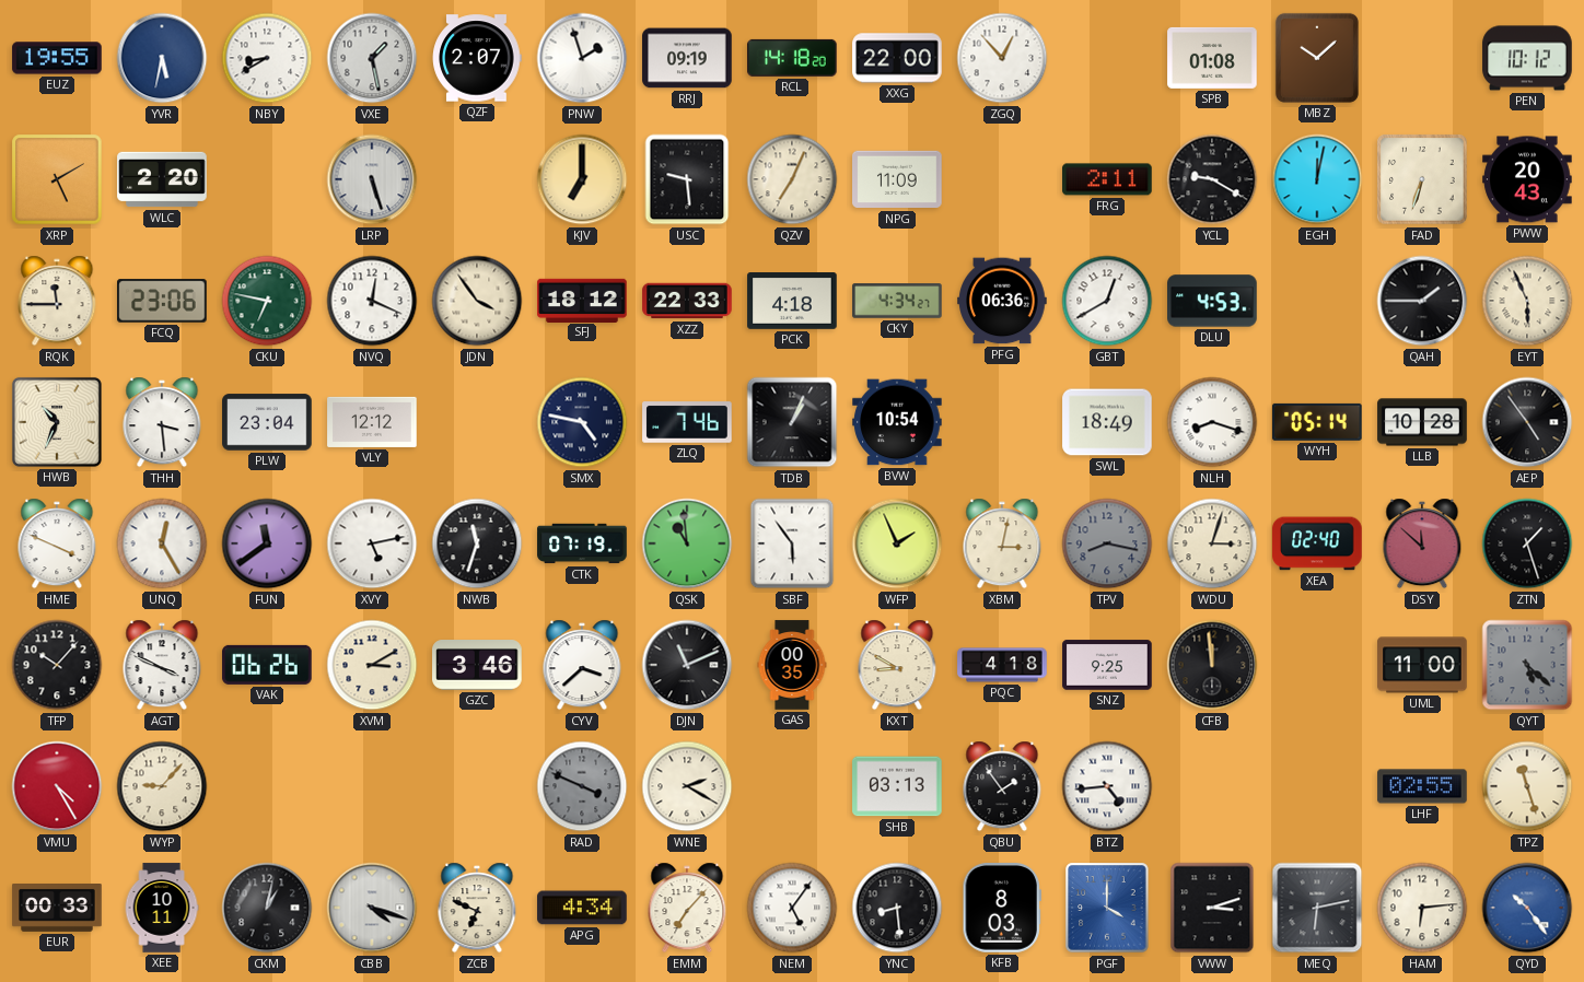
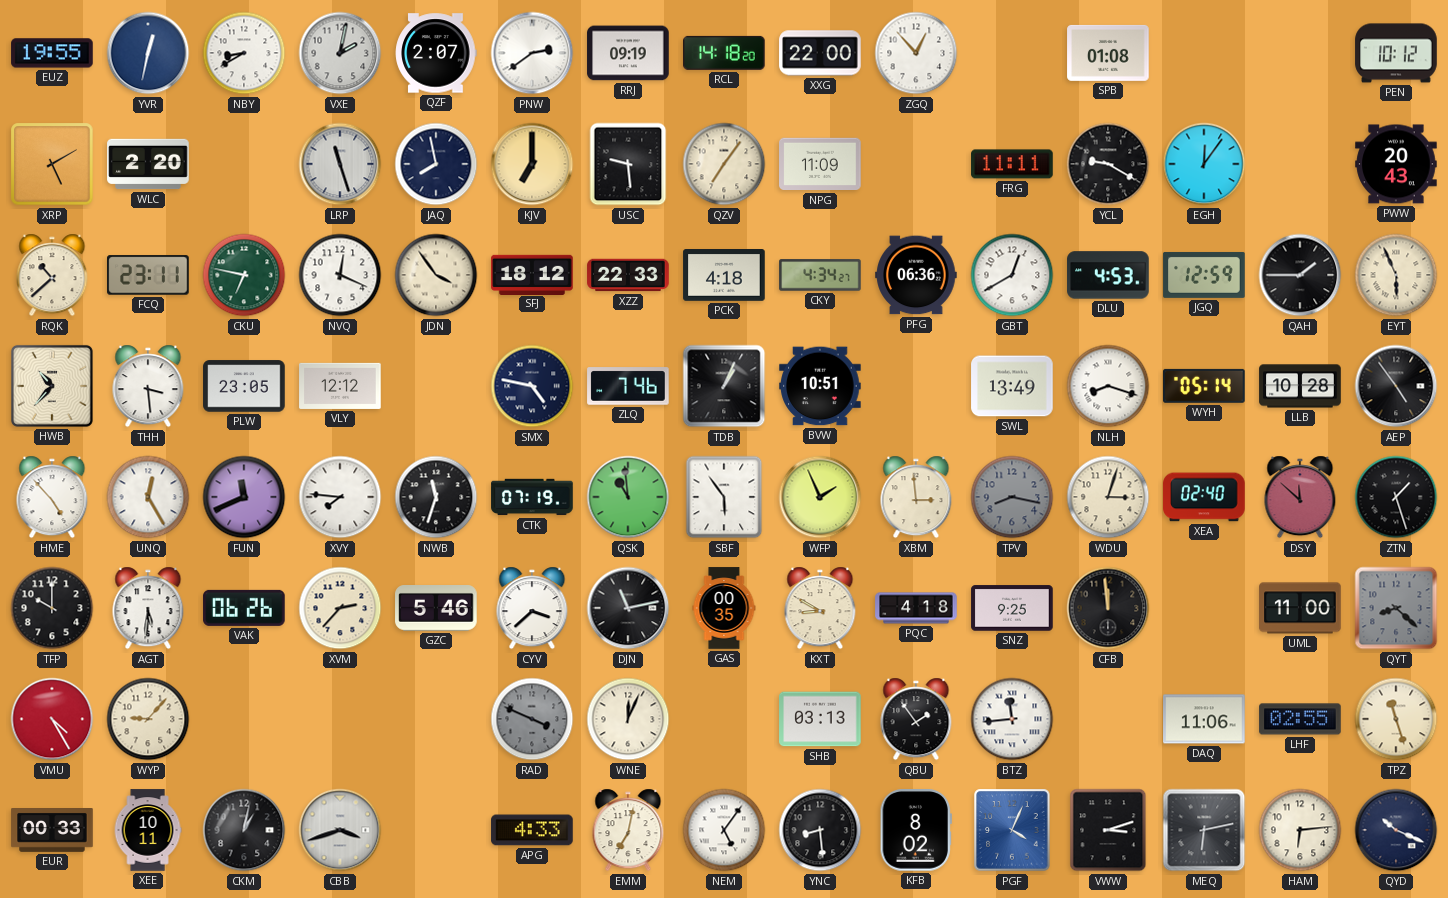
YVR: 5:32 -> 12:32 (148, 53)
VXE: 1:28 -> 2:02 (340, 53)
PNW: 1:57 -> 2:39 (532, 53)
MBZ: 10:08 -> none (1317, 58)
LRP: 5:27 -> 11:27 (340, 164)
JAQ: none -> 7:58 (436, 164)
QZV: 7:04 -> 7:06 (724, 164)
FRG: 2:11 -> 11:11 (1012, 164)
EGH: 12:02 -> 12:06 (1204, 164)
FAD: 6:33 -> none (1422, 179)
RQK: 11:45 -> 10:38 (52, 275)
FCQ: 23:06 -> 23:11 (148, 275)
JGQ: none -> 12:59 (1204, 275)
HWB: 10:34 -> 10:37 (52, 386)
PLW: 23:04 -> 23:05 (244, 386)
BVW: 10:54 -> 10:51 (820, 386)
SWL: 18:49 -> 13:49 (1012, 386)
HME: 3:49 -> 4:53 (52, 497)
FUN: 11:39 -> 11:41 (244, 497)
XVY: 5:13 -> 7:46 (340, 497)
XBM: 3:02 -> 2:59 (916, 497)
TFP: 10:07 -> 10:00 (52, 608)
AGT: 3:49 -> 5:31 (148, 608)
XVM: 3:10 -> 2:37 (340, 608)
GZC: 3:46 -> 5:46 (436, 609)
DJN: 11:11 -> 11:13 (628, 608)
QYT: 5:22 -> 8:22 (1396, 608)
WNE: 2:20 -> 12:04 (628, 719)
BTZ: 4:44 -> 11:44 (1012, 719)
DAQ: none -> 11:06 (1204, 719)
CBB: 4:18 -> 3:42 (340, 830)
ZCB: 6:49 -> none (477, 908)
APG: 4:34 -> 4:33 (532, 830)
EMM: 7:07 -> 7:02 (628, 830)
KFB: 8:03 -> 8:02 (916, 830)
PGF: 4:00 -> 4:04 (1012, 830)
QYD: 10:24 -> 10:19 (1396, 830)
QYD dial: blue -> navy (1396, 830)
